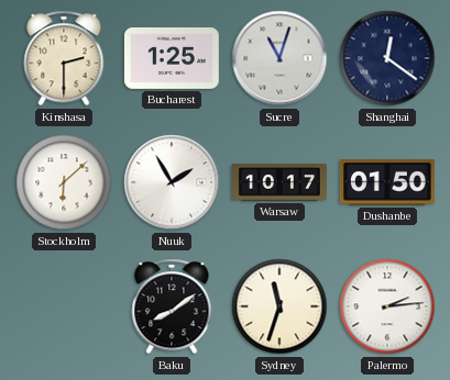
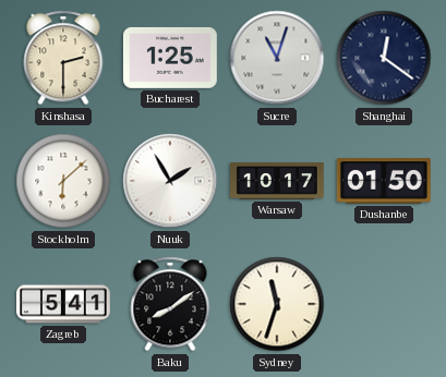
Zagreb: none -> 5:41 (64, 304)
Palermo: 2:14 -> none (387, 306)
